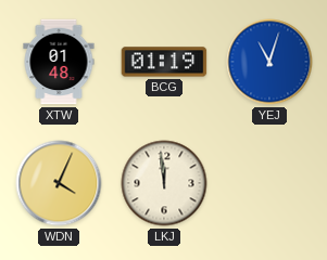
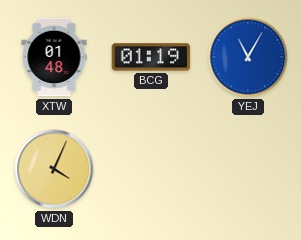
YEJ: 11:03 -> 11:05 (248, 57)
LKJ: 11:59 -> none (164, 183)
